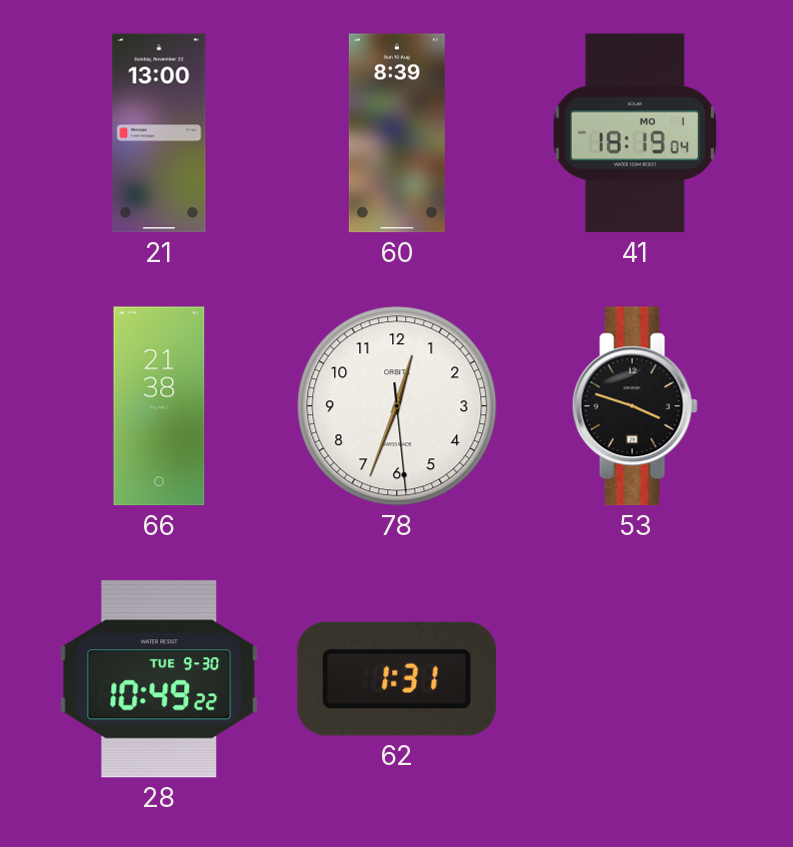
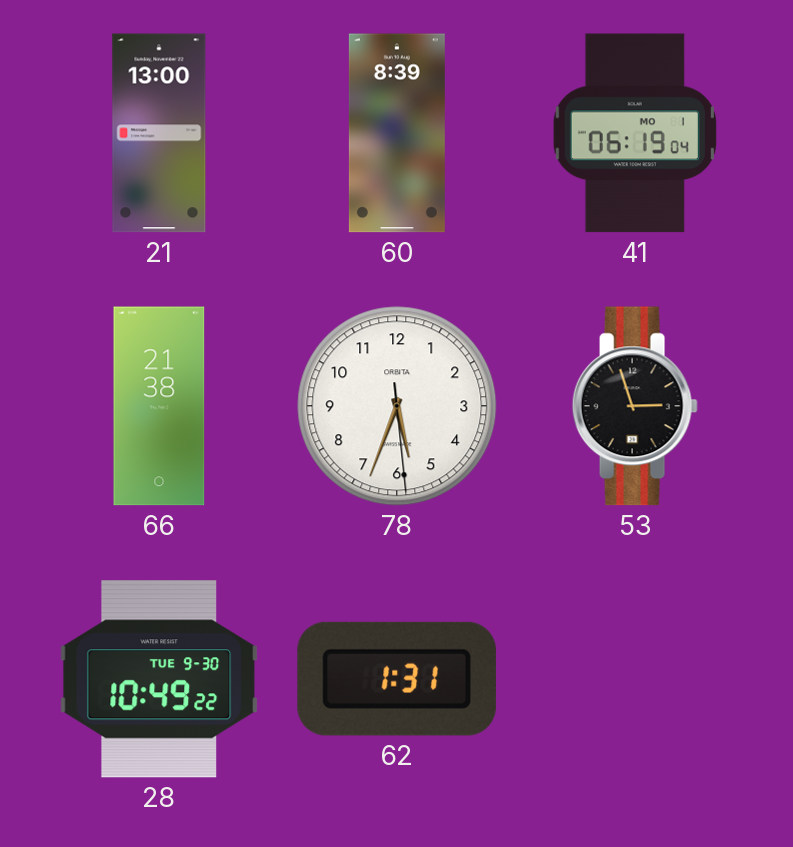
41: 18:19 -> 06:19 (635, 133)
78: 12:33 -> 5:33 (397, 406)
53: 3:48 -> 2:57 (635, 406)
